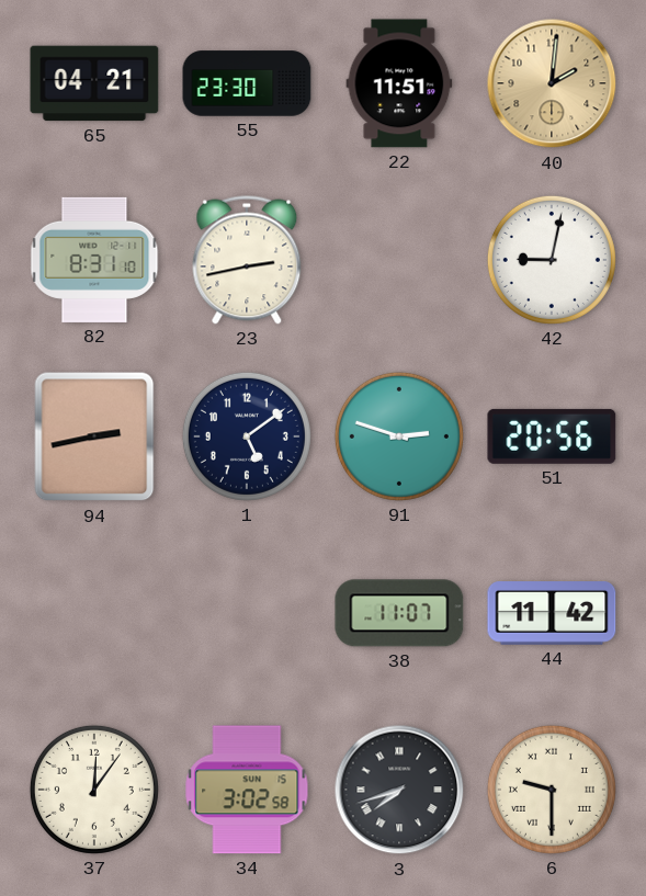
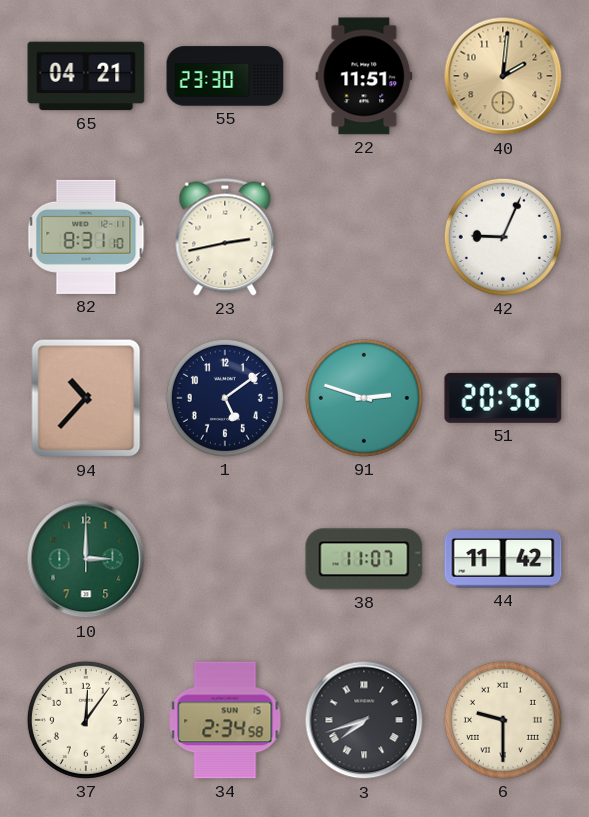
42: 9:02 -> 9:04 (503, 237)
94: 2:43 -> 10:37 (86, 398)
10: none -> 3:00 (86, 559)
34: 3:02 -> 2:34 (225, 720)
